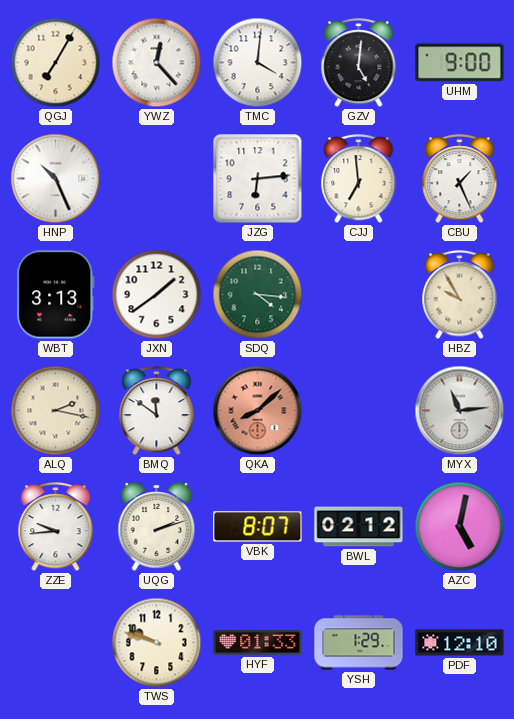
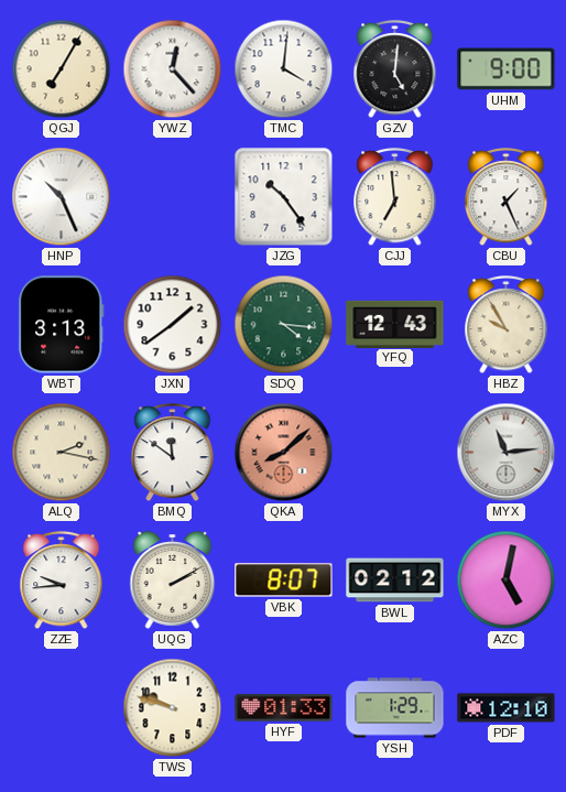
JZG: 6:14 -> 10:24 (284, 197)
YFQ: none -> 12:43 (395, 324)
UQG: 2:12 -> 2:10 (173, 581)
